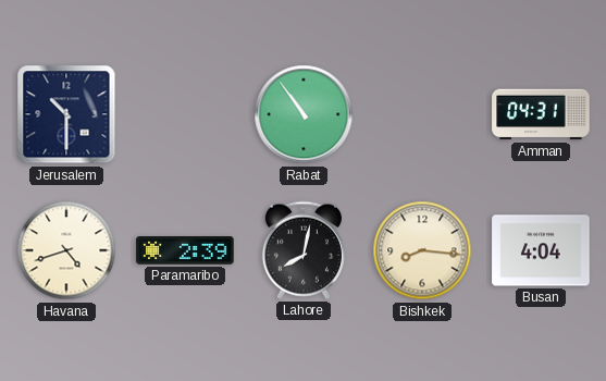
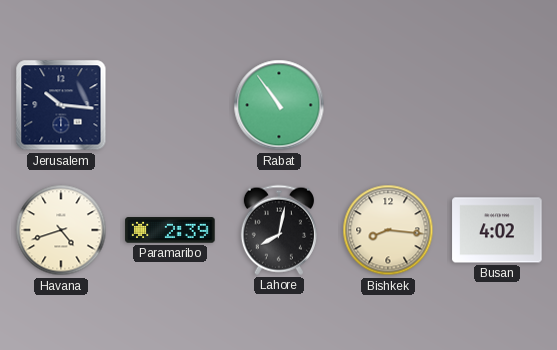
Jerusalem: 10:30 -> 10:16 (61, 105)
Amman: 04:31 -> none (541, 114)
Busan: 4:04 -> 4:02 (497, 230)
